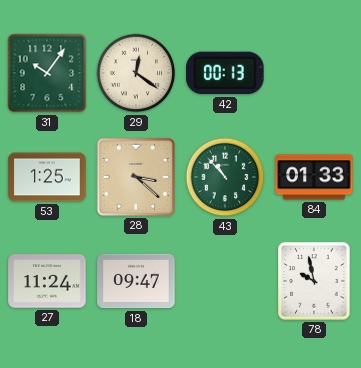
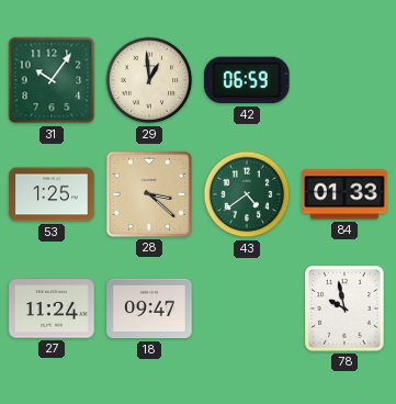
29: 12:21 -> 12:59 (149, 80)
42: 00:13 -> 06:59 (247, 80)
43: 10:53 -> 4:39 (247, 194)
